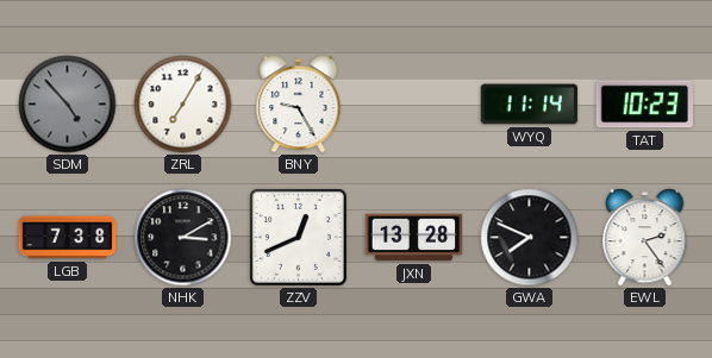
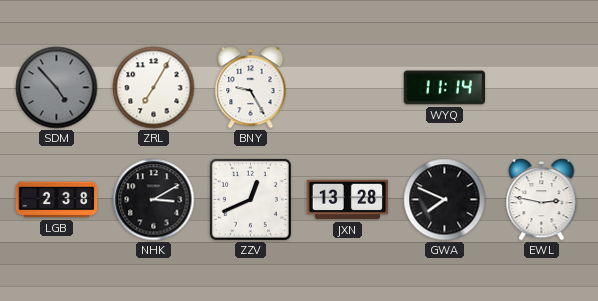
TAT: 10:23 -> none (644, 105)
LGB: 7:38 -> 2:38 (57, 200)
EWL: 2:24 -> 2:47 (542, 200)
